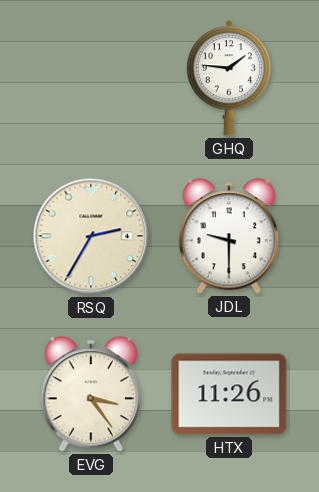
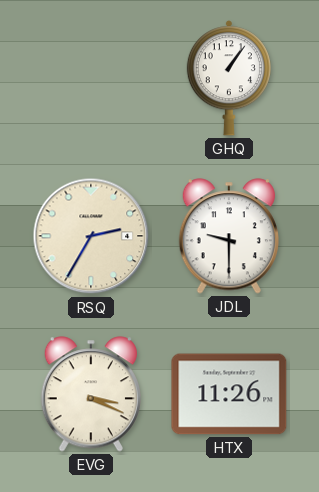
GHQ: 1:46 -> 1:06 (229, 78)
EVG: 3:24 -> 3:19 (91, 394)
